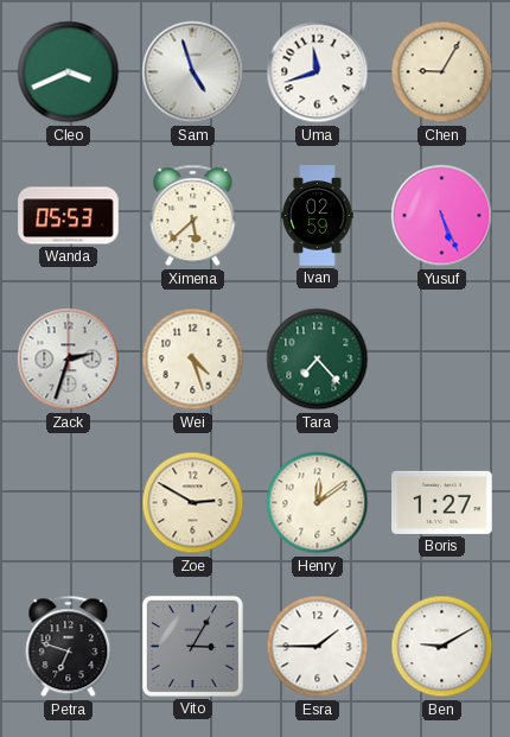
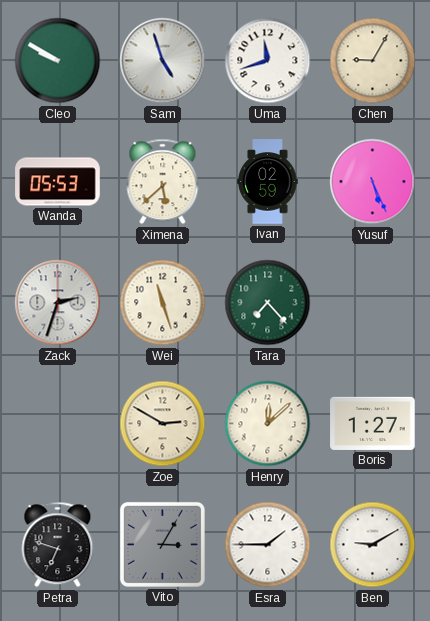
Cleo: 3:41 -> 9:50 (58, 61)
Wei: 4:27 -> 11:27 (163, 303)
Henry: 12:09 -> 12:08 (268, 424)
